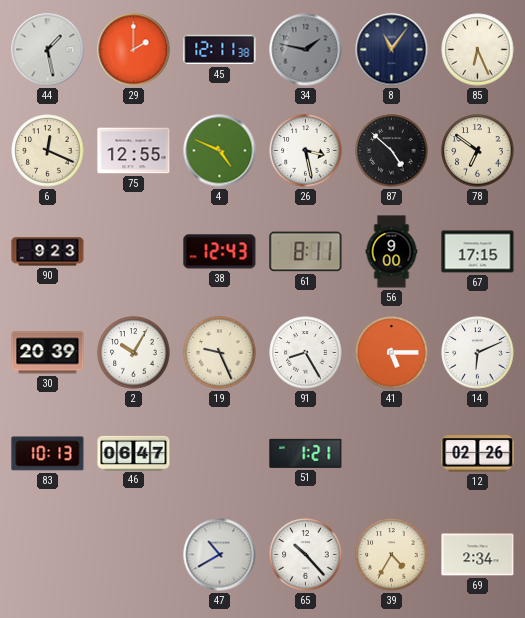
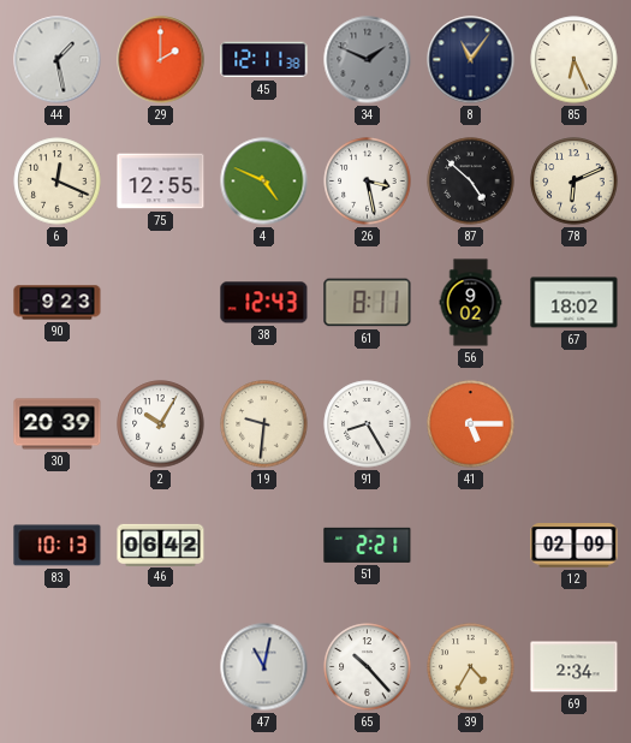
34: 1:47 -> 1:49 (368, 60)
78: 6:51 -> 6:11 (575, 182)
56: 9:00 -> 9:02 (471, 303)
67: 17:15 -> 18:02 (575, 303)
19: 9:26 -> 9:31 (264, 424)
14: 6:11 -> none (478, 353)
46: 06:47 -> 06:42 (161, 545)
51: 1:21 -> 2:21 (368, 545)
12: 02:26 -> 02:09 (575, 546)
47: 10:40 -> 11:02 (264, 667)
